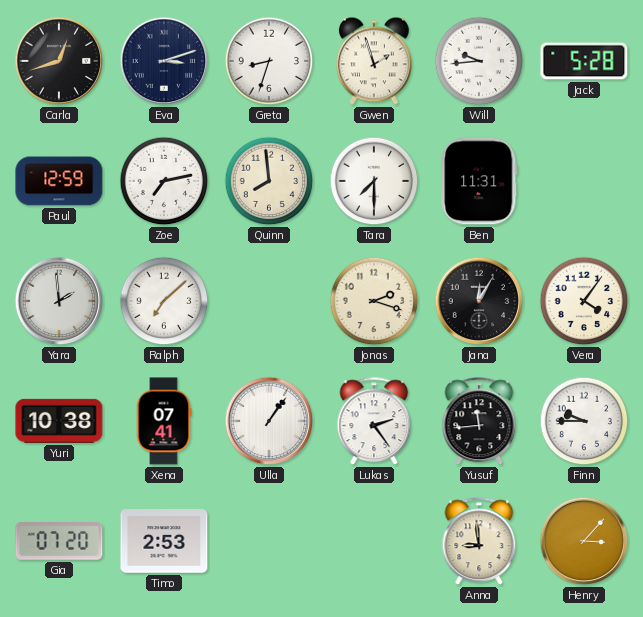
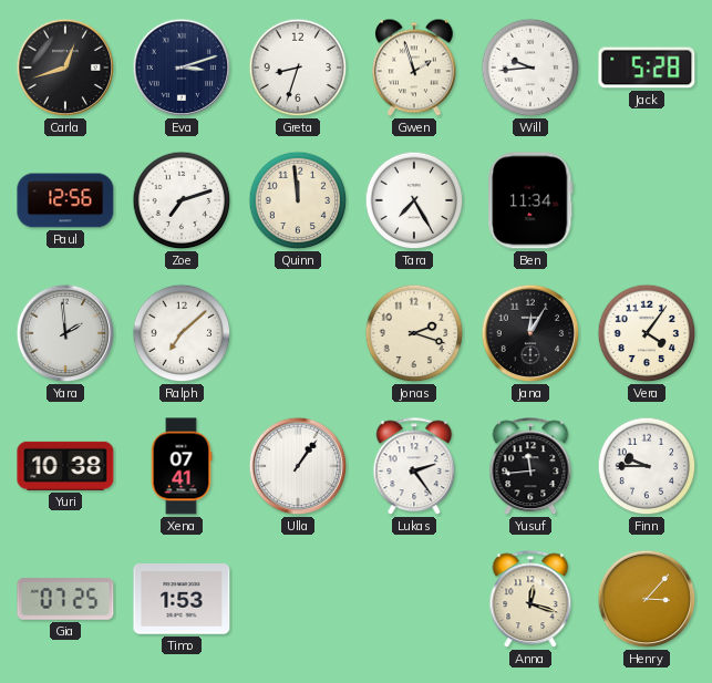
Paul: 12:59 -> 12:56 (65, 200)
Zoe: 7:13 -> 7:12 (182, 200)
Quinn: 7:59 -> 11:59 (298, 200)
Tara: 7:30 -> 7:25 (414, 200)
Ben: 11:31 -> 11:34 (530, 200)
Gia: 07:20 -> 07:25 (65, 599)
Timo: 2:53 -> 1:53 (182, 599)
Anna: 8:59 -> 12:18 (530, 600)
